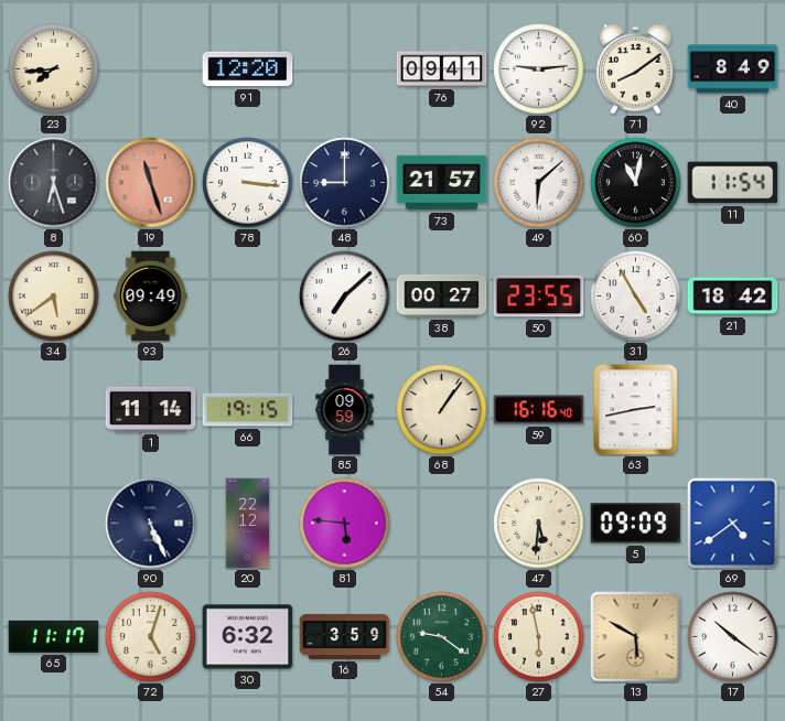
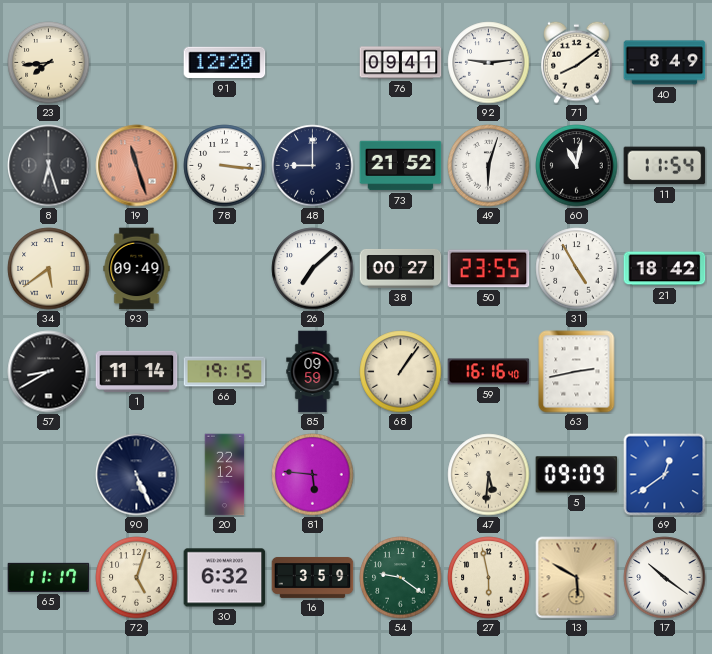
73: 21:57 -> 21:52 (401, 166)
49: 6:08 -> 6:03 (489, 166)
57: none -> 8:40 (49, 372)
69: 4:39 -> 12:39 (665, 475)
